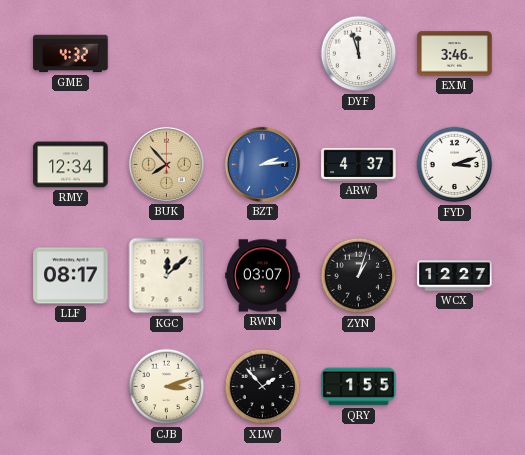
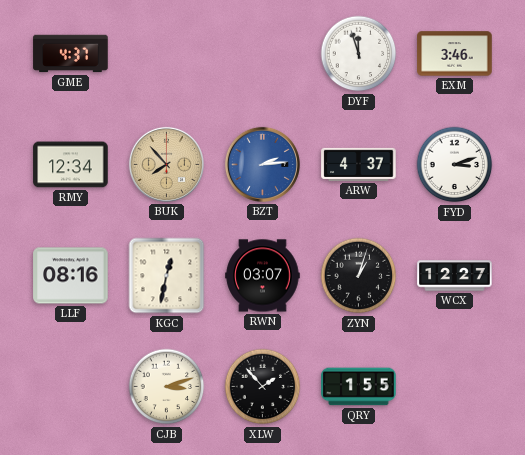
GME: 4:32 -> 4:37 (71, 54)
LLF: 08:17 -> 08:16 (71, 276)
KGC: 12:08 -> 12:32 (167, 276)
